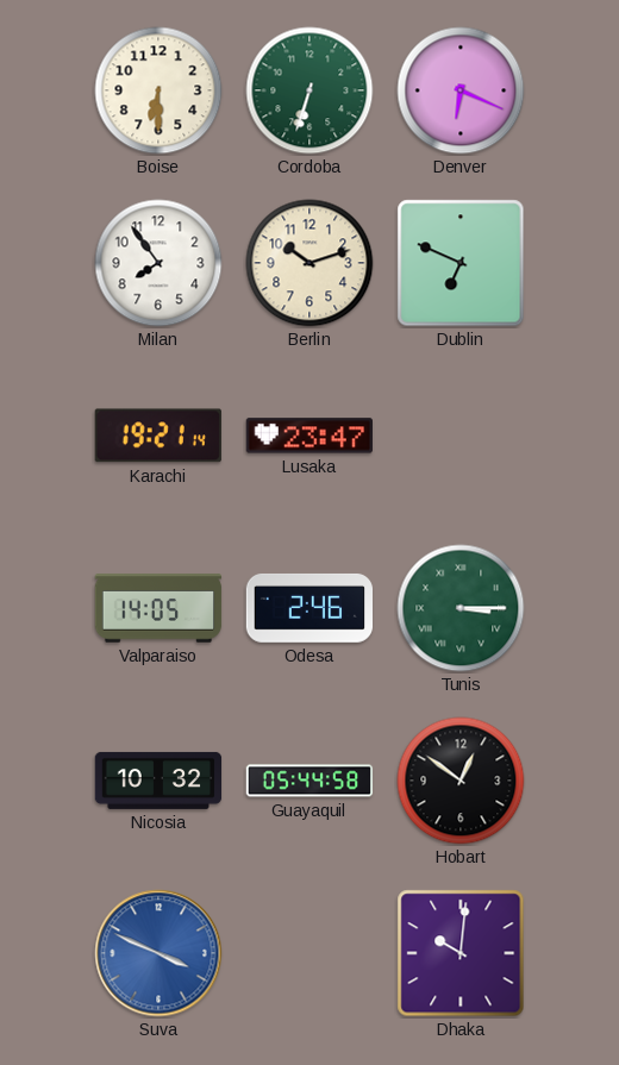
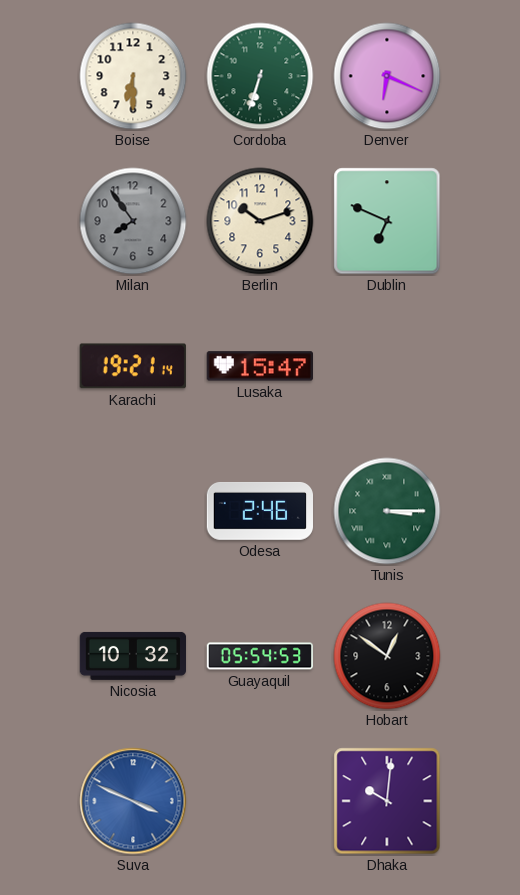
Milan dial: white -> grey (133, 221)
Lusaka: 23:47 -> 15:47 (259, 366)
Valparaiso: 14:05 -> none (158, 608)
Guayaquil: 05:44 -> 05:54 (260, 656)
